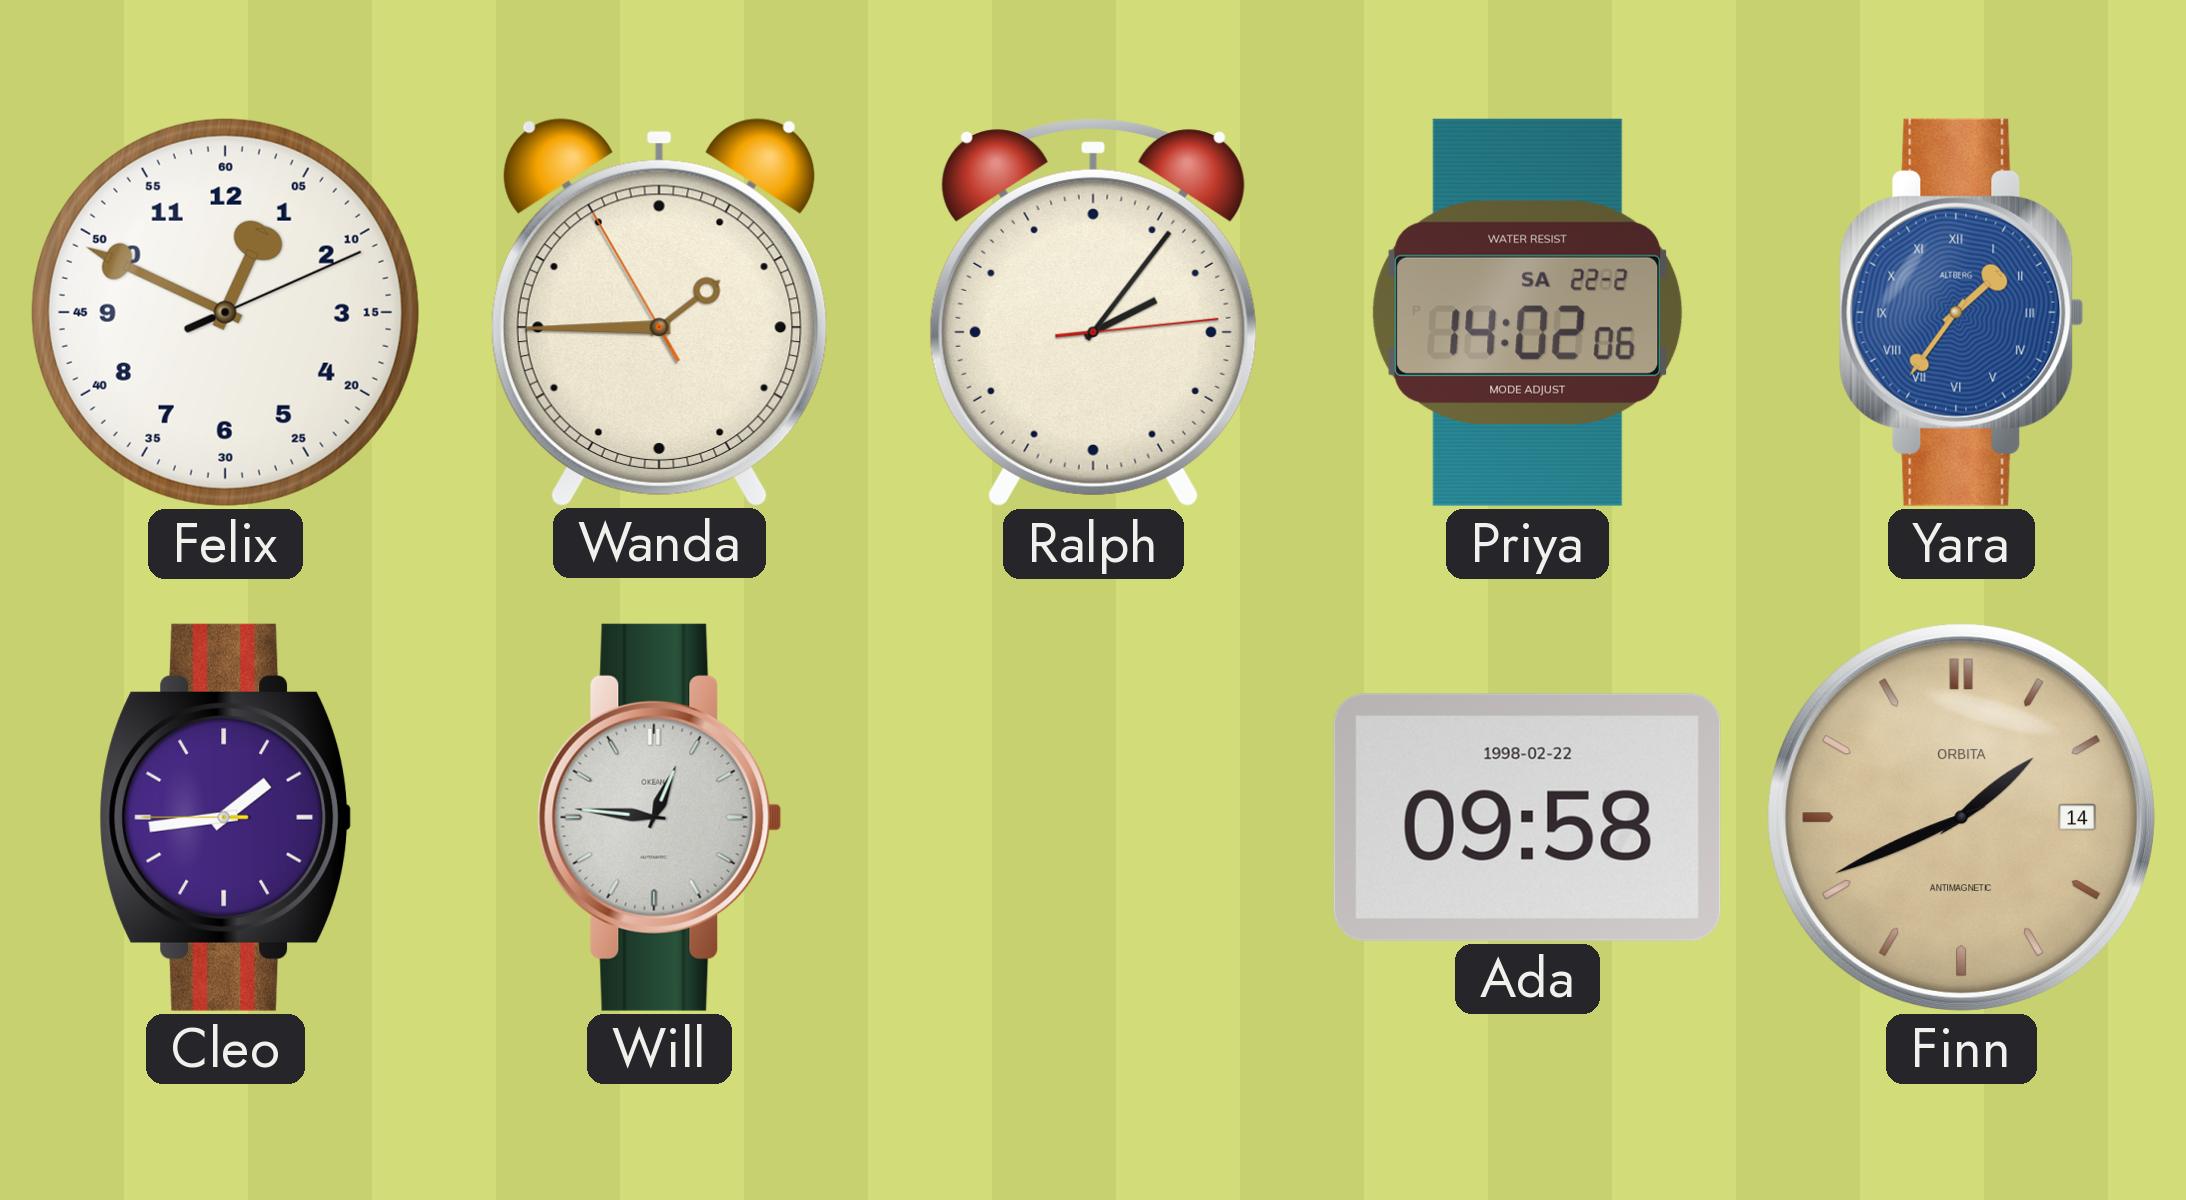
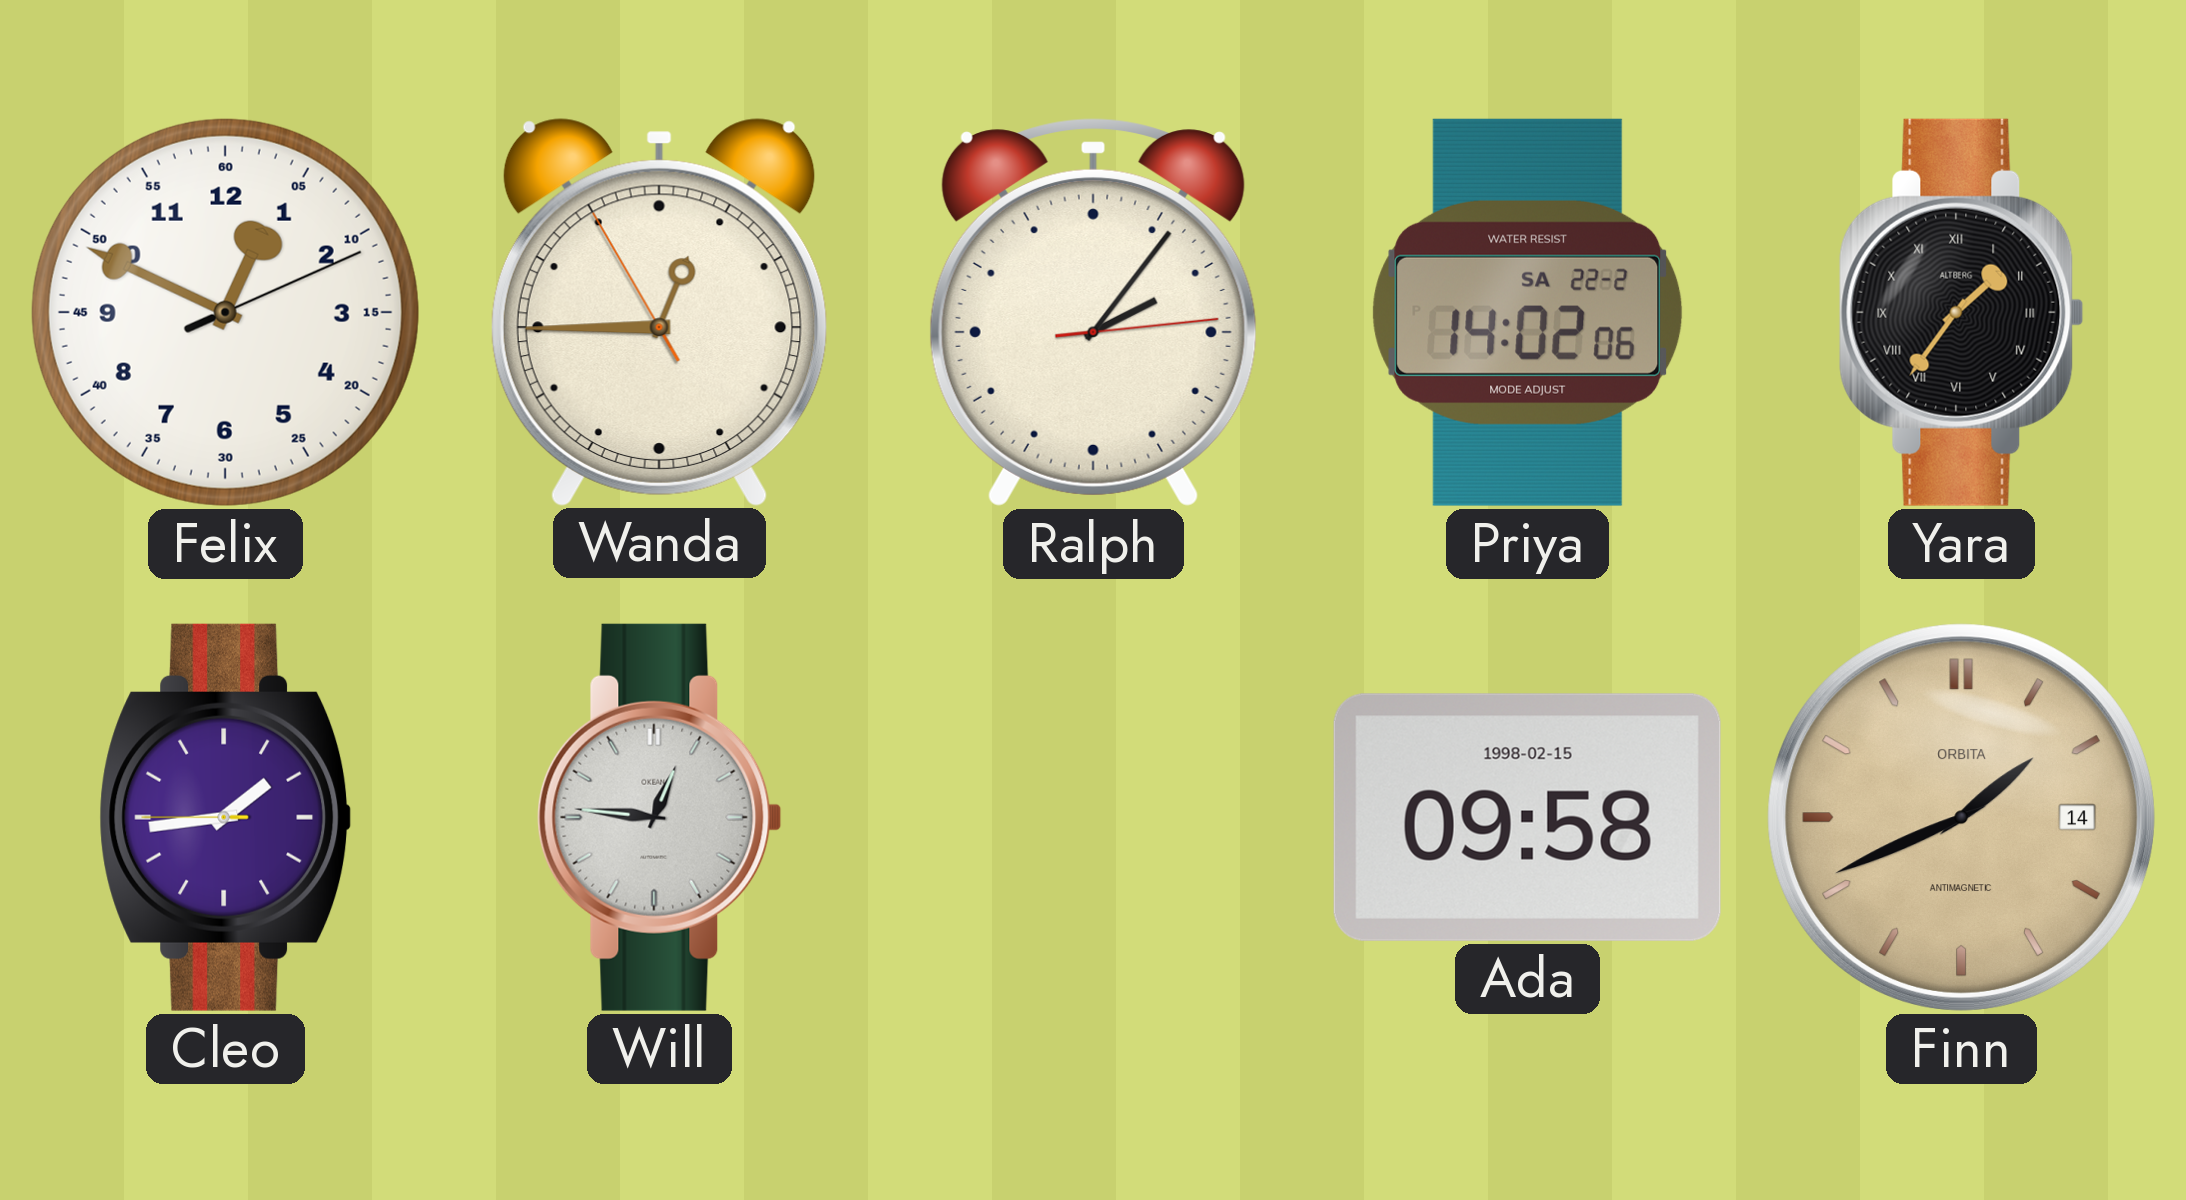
Wanda: 1:44 -> 12:44 (659, 312)
Yara dial: blue -> black (1962, 312)
Ada date: 1998-02-22 -> 1998-02-15 (1527, 817)
